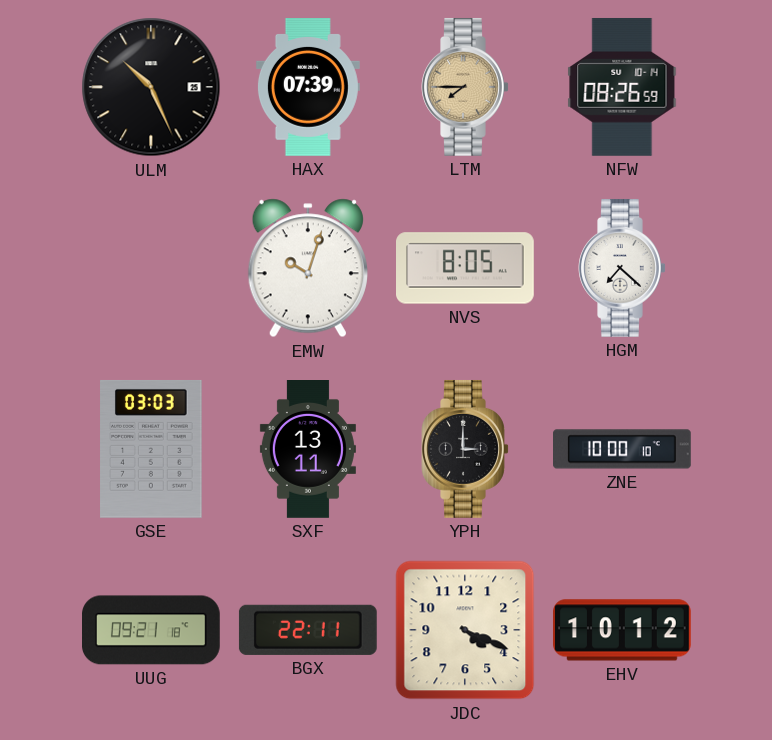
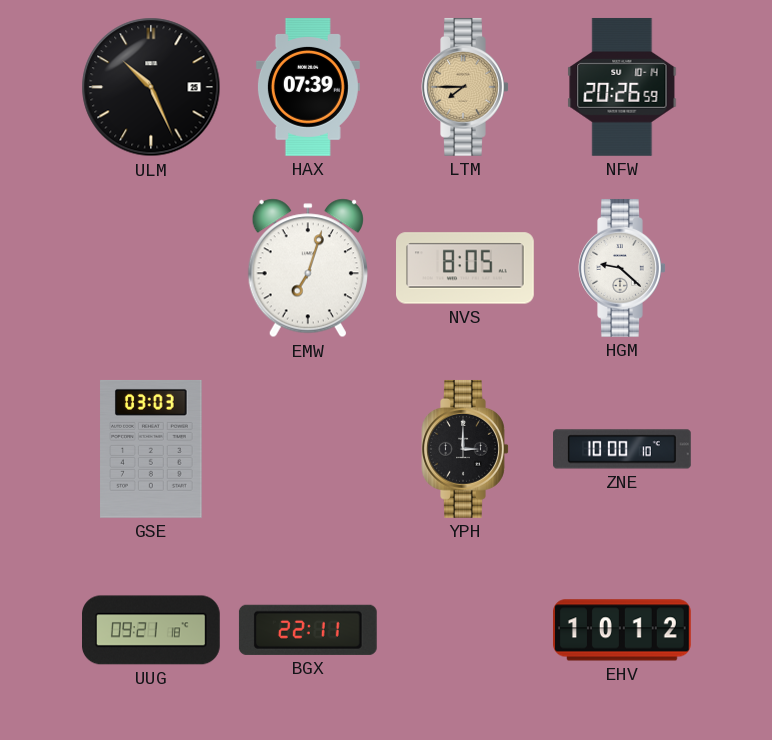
NFW: 08:26 -> 20:26 (622, 87)
EMW: 10:03 -> 7:03 (308, 268)
HGM: 7:22 -> 9:22 (622, 268)
SXF: 13:11 -> none (308, 450)
JDC: 4:19 -> none (465, 630)
